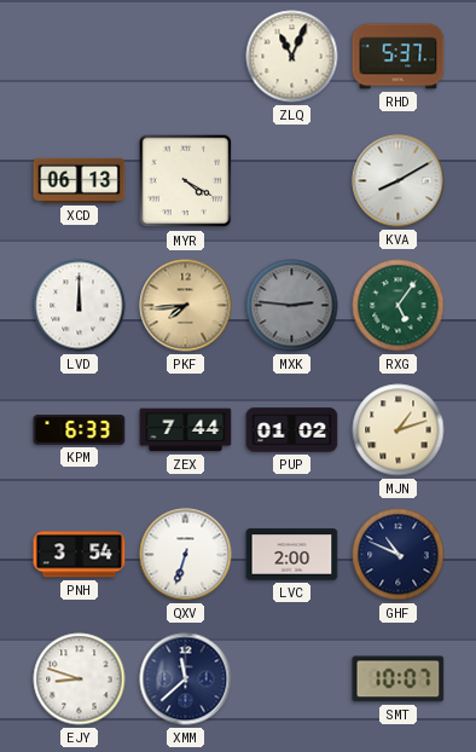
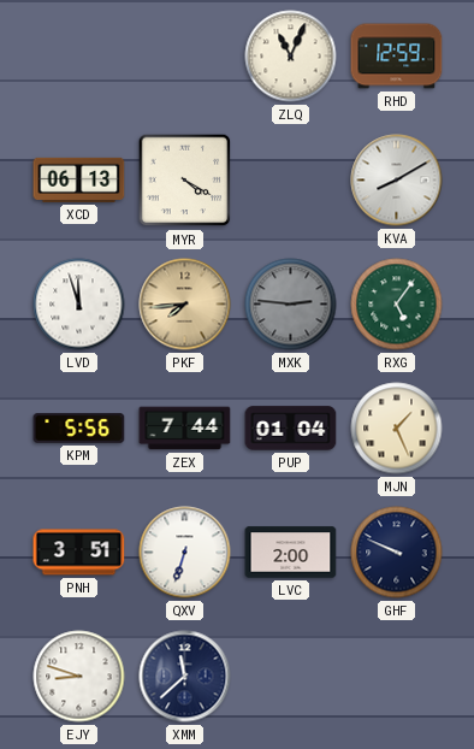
RHD: 5:37 -> 12:59 (397, 57)
LVD: 12:00 -> 11:57 (79, 305)
KPM: 6:33 -> 5:56 (79, 429)
PUP: 01:02 -> 01:04 (291, 429)
MJN: 1:12 -> 1:26 (397, 429)
PNH: 3:54 -> 3:51 (79, 553)
GHF: 10:49 -> 9:49 (397, 553)
SMT: 10:07 -> none (399, 679)
